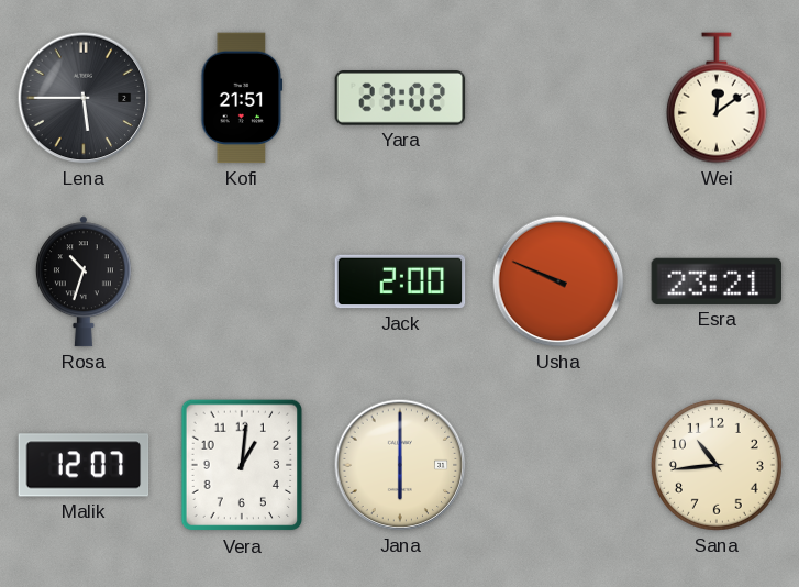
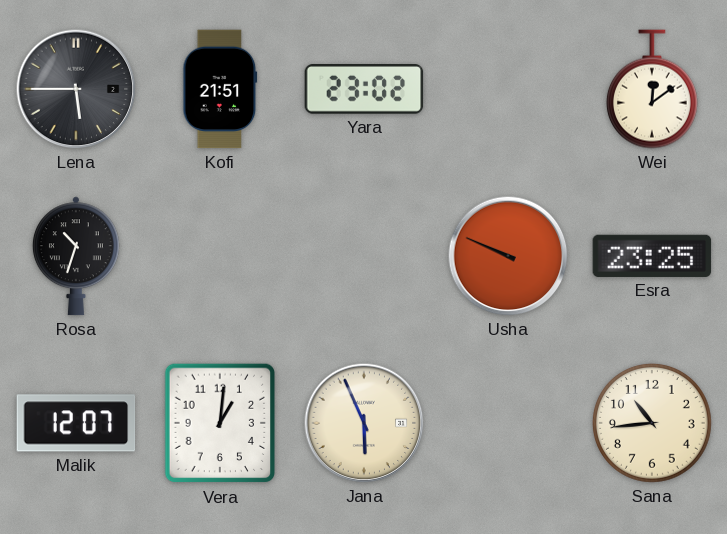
Jack: 2:00 -> none (400, 281)
Esra: 23:21 -> 23:25 (652, 256)
Jana: 6:00 -> 5:56 (364, 423)
